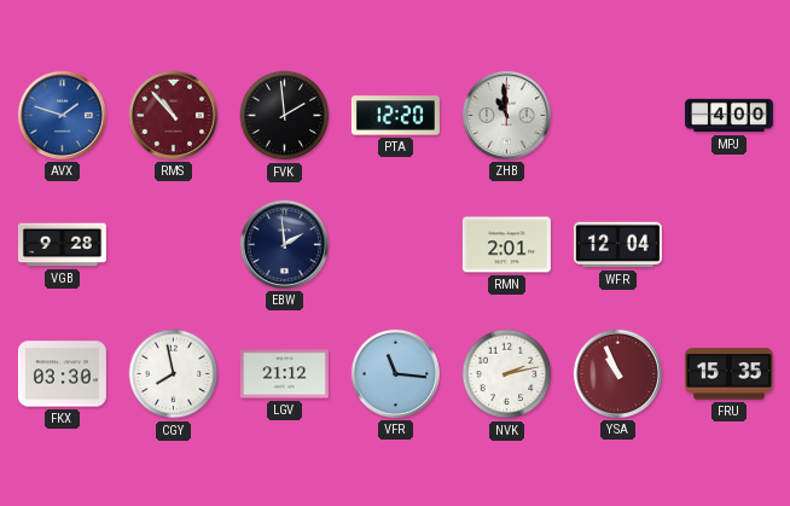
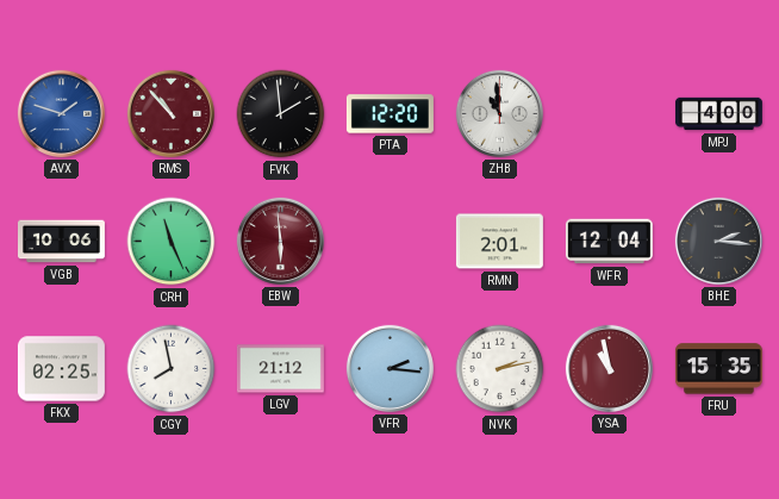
VGB: 9:28 -> 10:06 (61, 242)
CRH: none -> 11:26 (172, 242)
EBW: 1:59 -> 5:59 (280, 241)
EBW dial: navy -> burgundy (280, 241)
BHE: none -> 2:16 (718, 241)
FKX: 03:30 -> 02:25 (61, 369)
VFR: 11:16 -> 2:16 (389, 368)
YSA: 10:56 -> 10:58 (609, 368)
